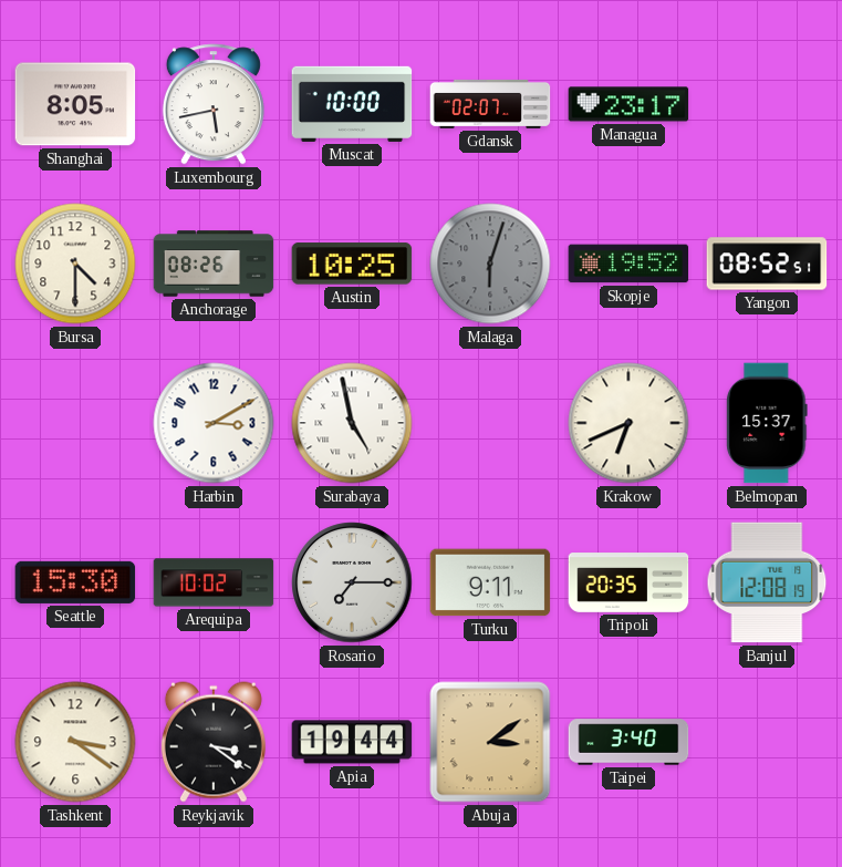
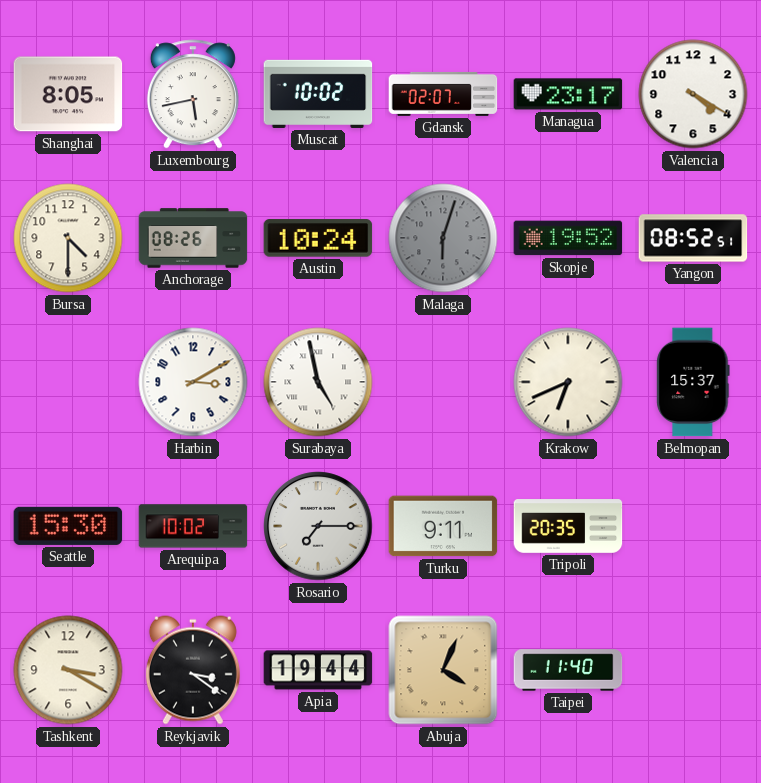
Muscat: 10:00 -> 10:02 (318, 94)
Valencia: none -> 4:20 (693, 94)
Austin: 10:25 -> 10:24 (318, 238)
Banjul: 12:08 -> none (767, 582)
Tashkent: 3:21 -> 3:20 (68, 670)
Abuja: 3:09 -> 4:04 (443, 670)
Taipei: 3:40 -> 11:40 (568, 670)
